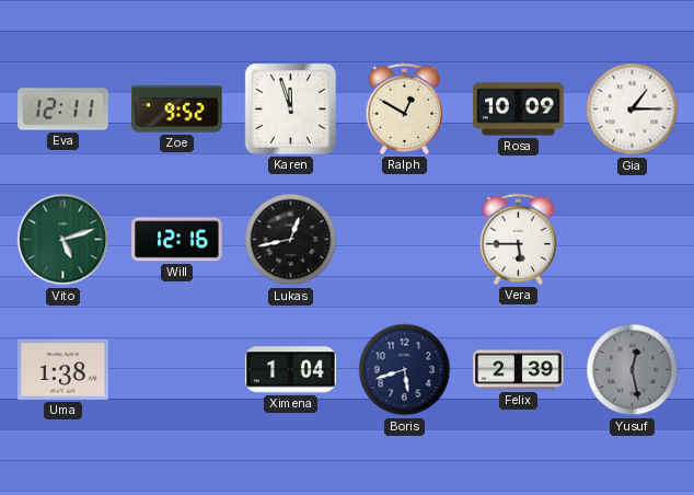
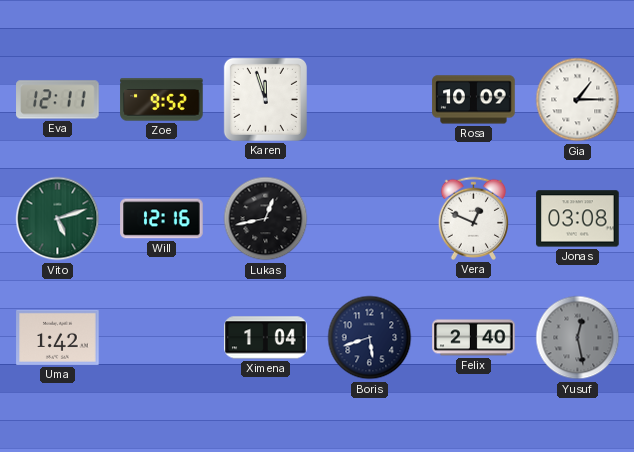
Ralph: 12:50 -> none (404, 108)
Vera: 5:45 -> 12:49 (473, 218)
Jonas: none -> 03:08 (578, 219)
Uma: 1:38 -> 1:42 (58, 337)
Felix: 2:39 -> 2:40 (474, 338)
